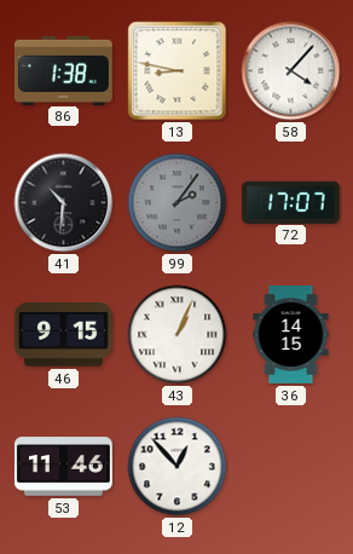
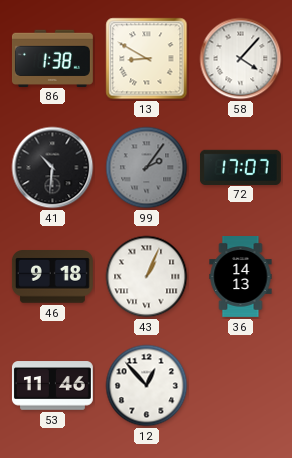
13: 8:47 -> 8:50 (147, 59)
46: 9:15 -> 9:18 (52, 277)
36: 14:15 -> 14:13 (241, 277)
